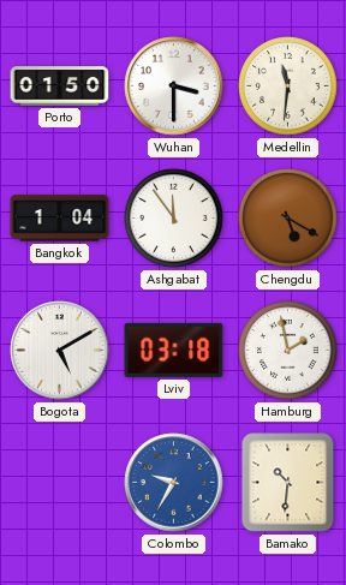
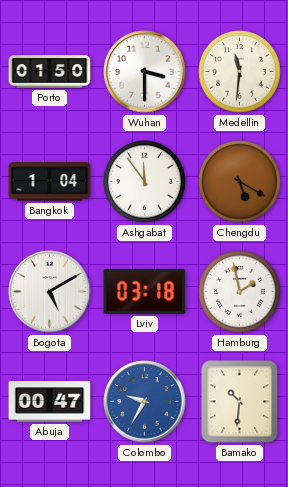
Abuja: none -> 00:47 (50, 402)
